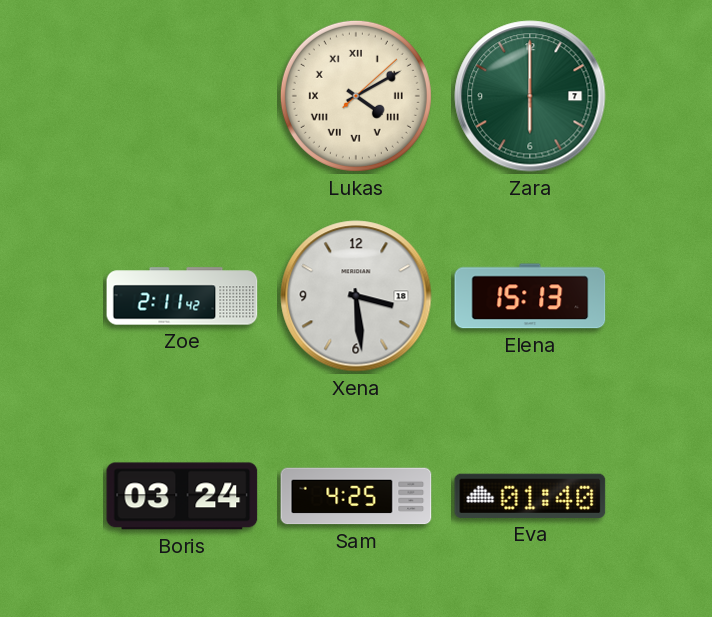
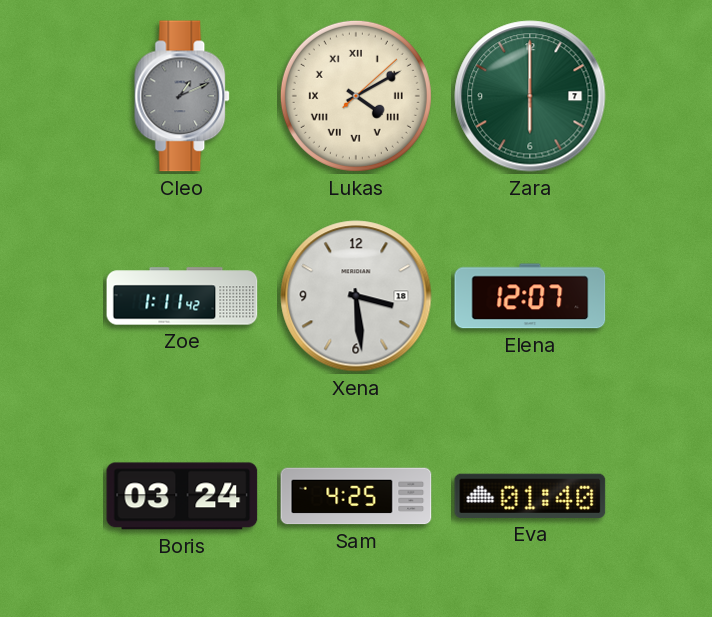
Cleo: none -> 1:11 (183, 96)
Zoe: 2:11 -> 1:11 (182, 296)
Elena: 15:13 -> 12:07 (530, 296)
